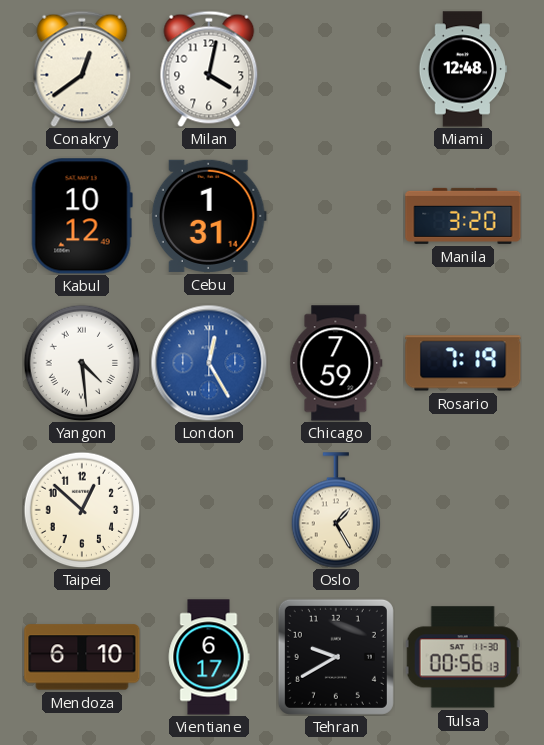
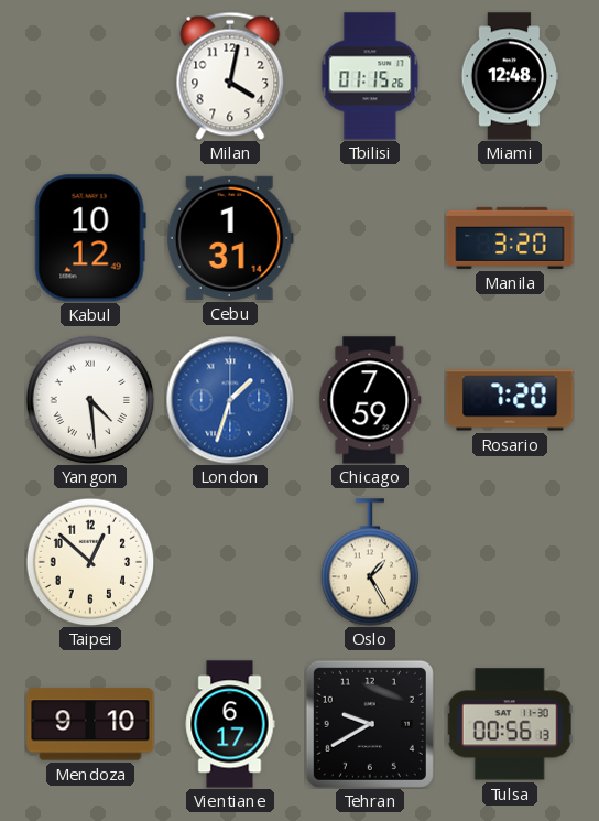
Conakry: 12:39 -> none (82, 69)
Tbilisi: none -> 01:15 (370, 76)
London: 12:25 -> 1:33 (230, 400)
Rosario: 7:19 -> 7:20 (510, 400)
Mendoza: 6:10 -> 9:10 (90, 724)
